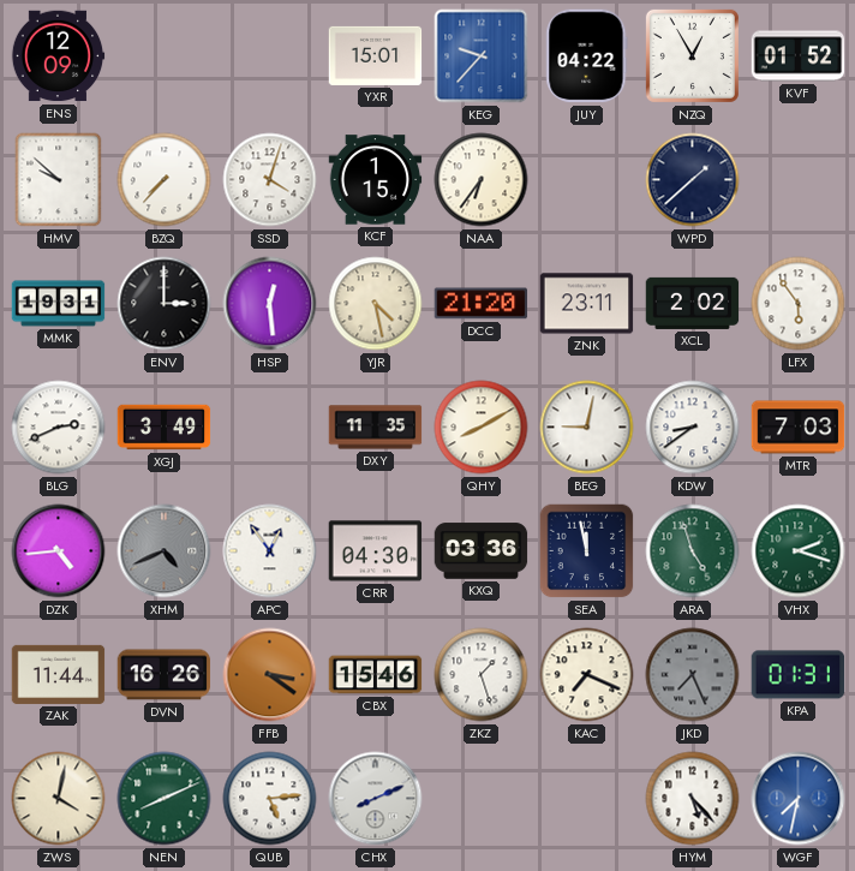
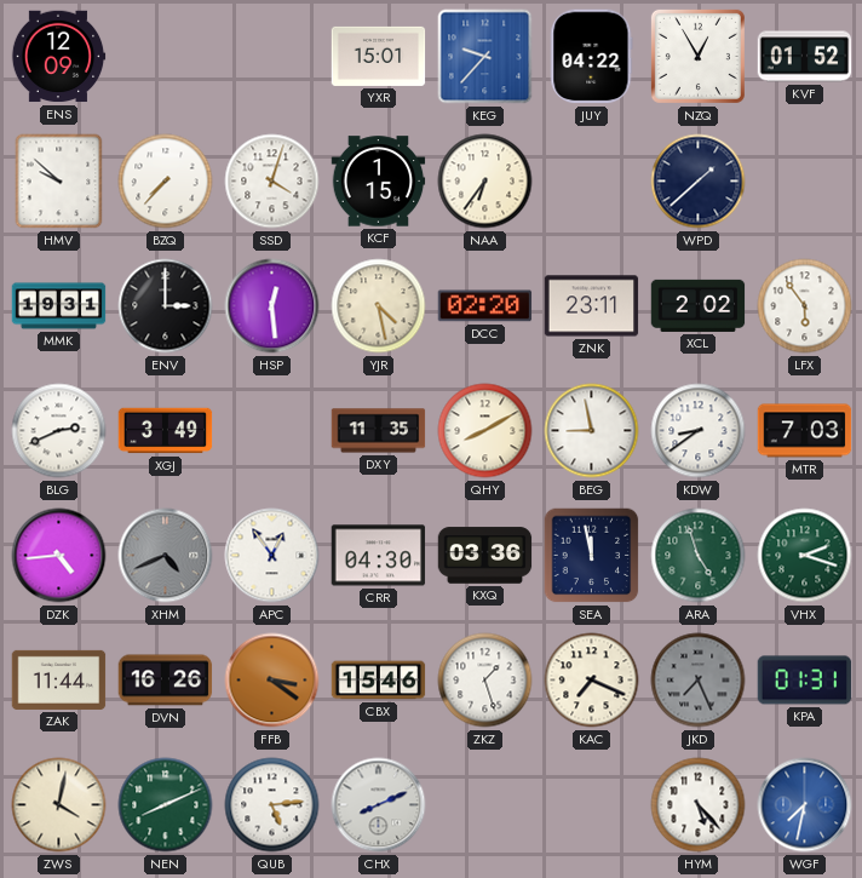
DCC: 21:20 -> 02:20 (485, 306)
BEG: 9:02 -> 8:58 (592, 431)
